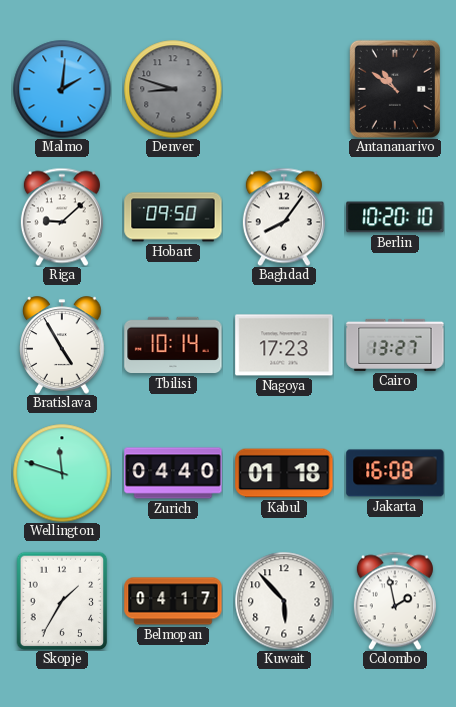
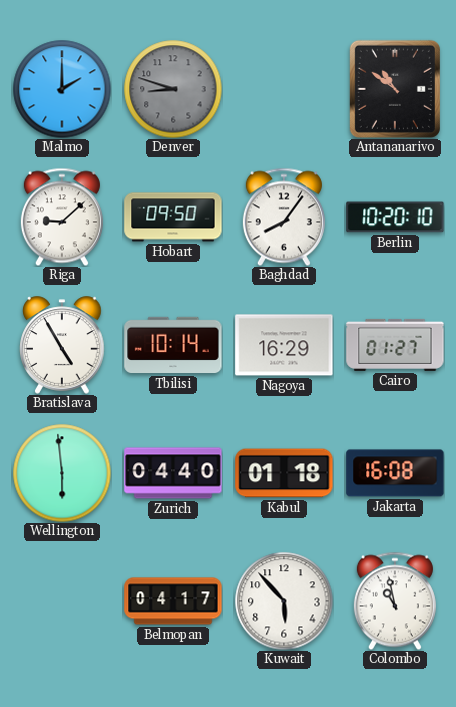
Malmo: 2:01 -> 2:00 (62, 89)
Nagoya: 17:23 -> 16:29 (284, 345)
Cairo: 13:27 -> 01:27 (395, 345)
Wellington: 11:48 -> 5:59 (62, 473)
Skopje: 1:35 -> none (62, 601)
Colombo: 1:58 -> 10:58 (395, 601)
